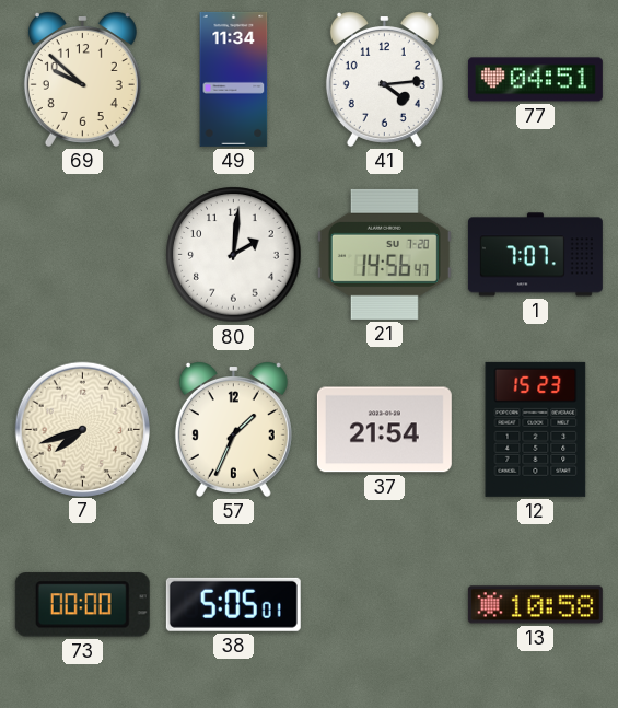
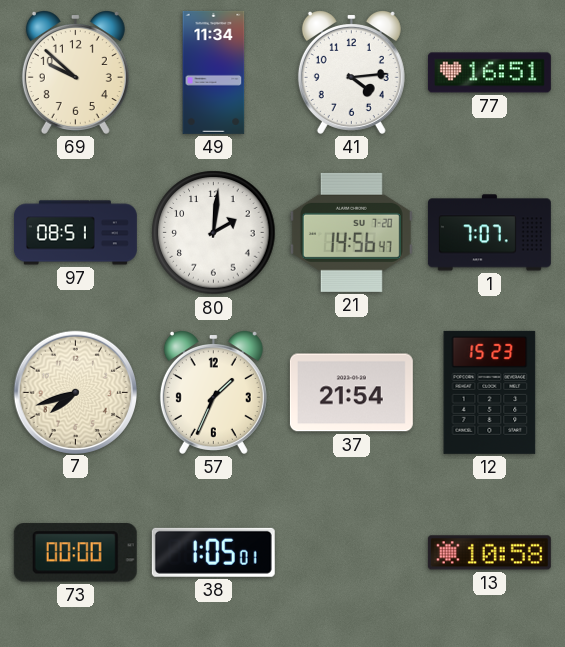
77: 04:51 -> 16:51 (489, 73)
97: none -> 08:51 (75, 233)
38: 5:05 -> 1:05 (213, 552)
